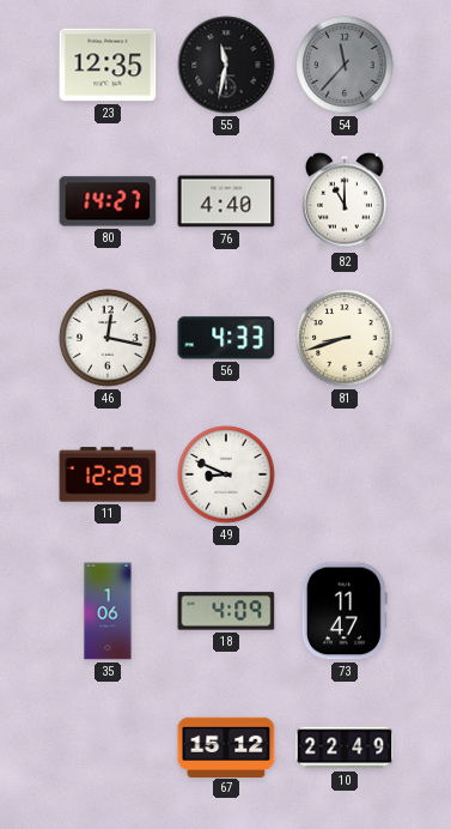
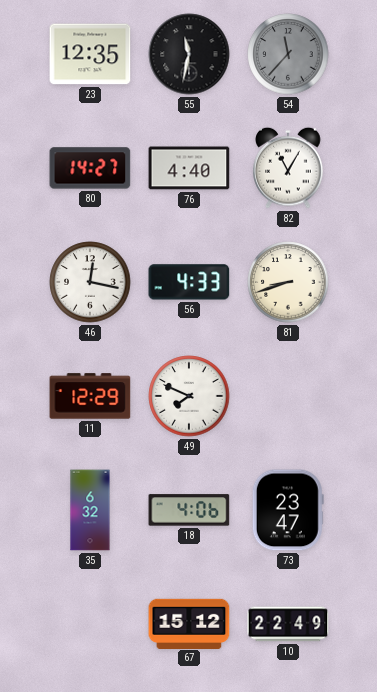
82: 11:00 -> 11:05 (288, 168)
49: 8:49 -> 7:49 (189, 396)
35: 1:06 -> 6:32 (90, 510)
18: 4:09 -> 4:06 (189, 510)
73: 11:47 -> 23:47 (288, 510)
